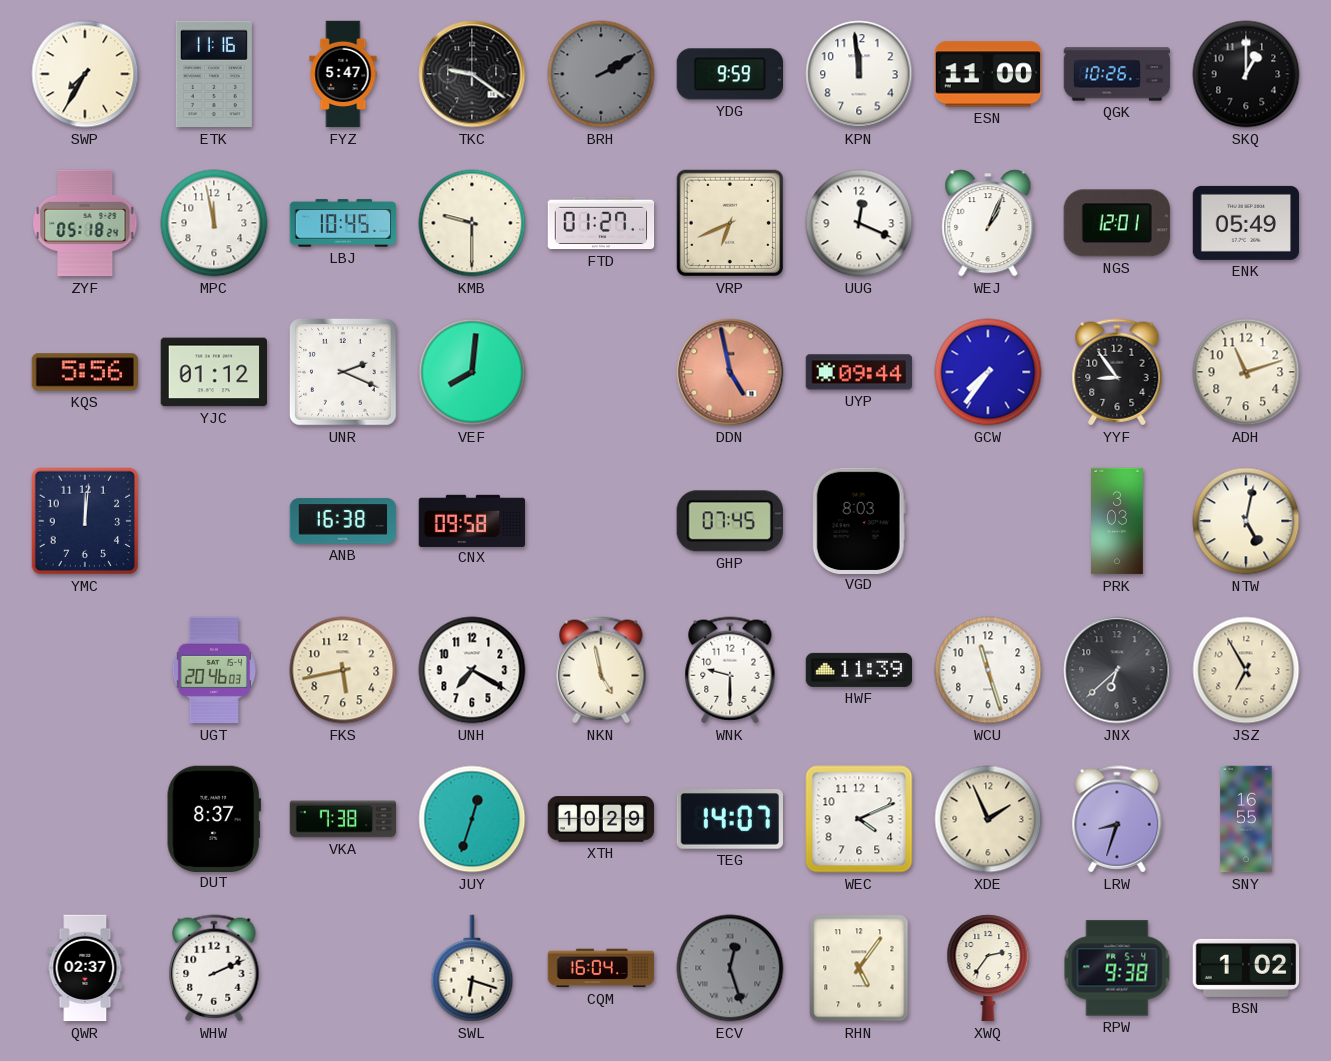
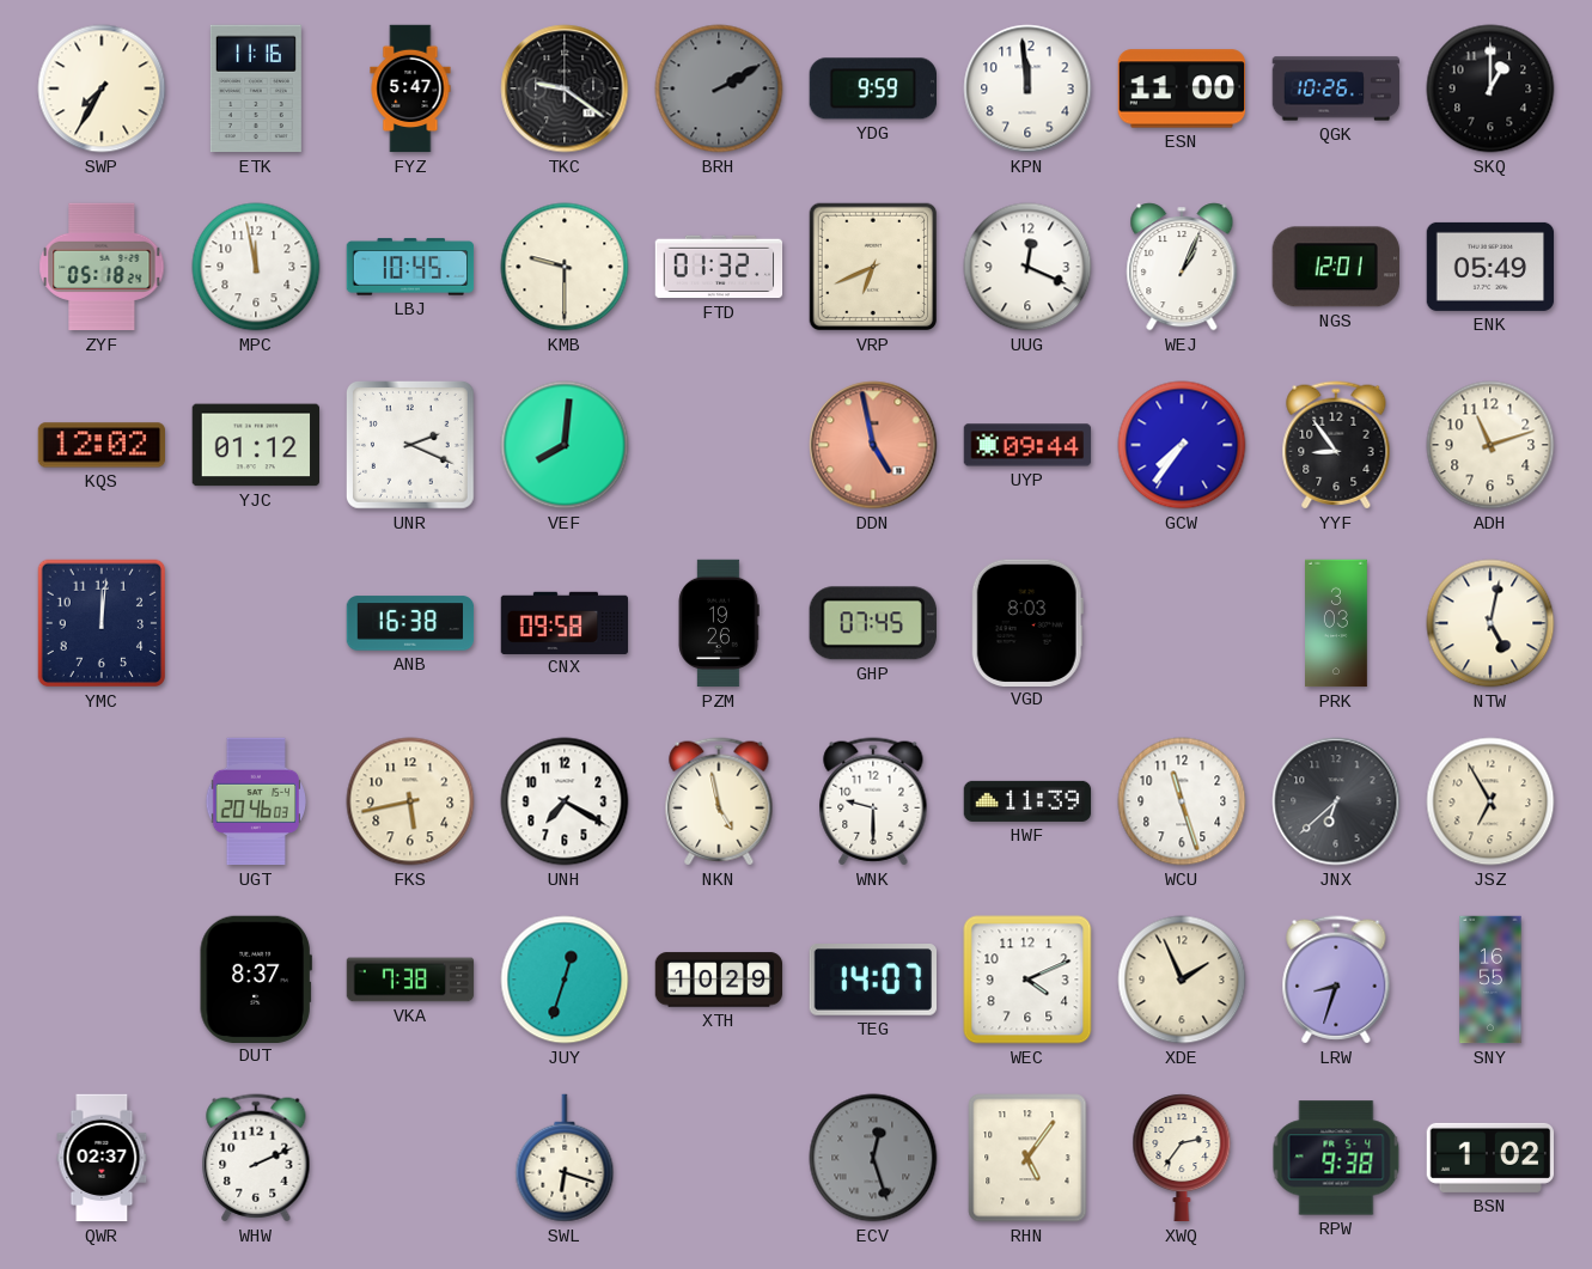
FTD: 01:27 -> 01:32 (719, 267)
KQS: 5:56 -> 12:02 (100, 445)
PZM: none -> 19:26 (719, 623)
CQM: 16:04 -> none (601, 968)
